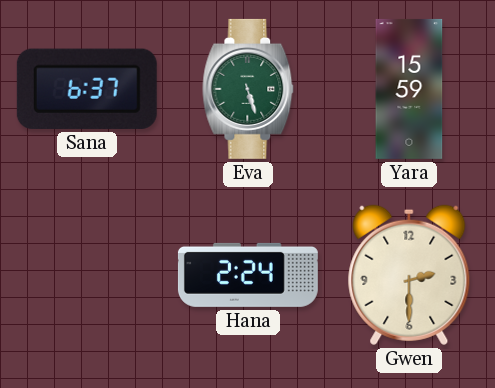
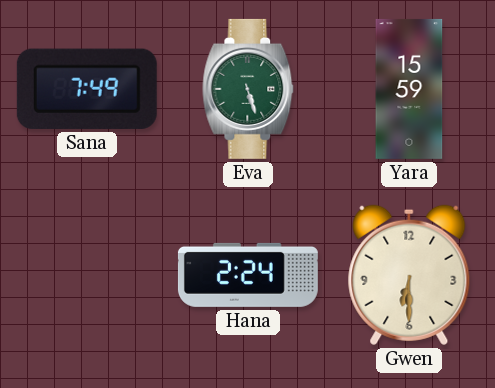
Sana: 6:37 -> 7:49 (87, 89)
Gwen: 2:30 -> 6:30 (409, 275)
